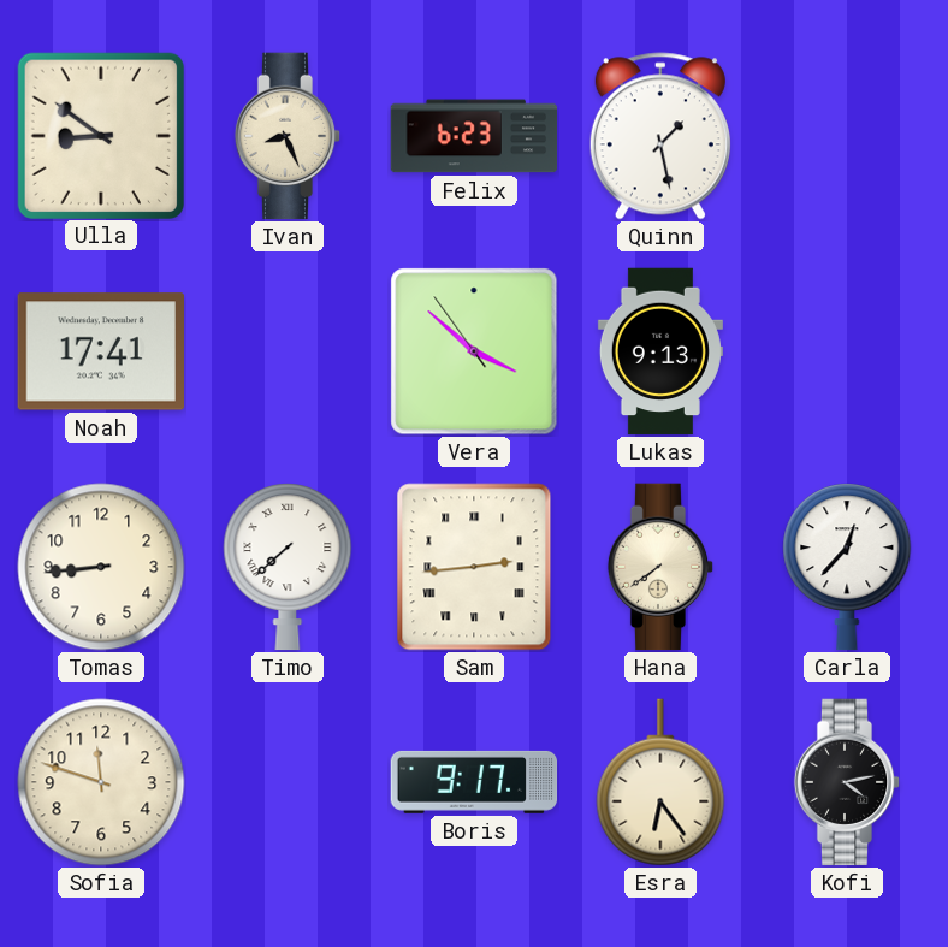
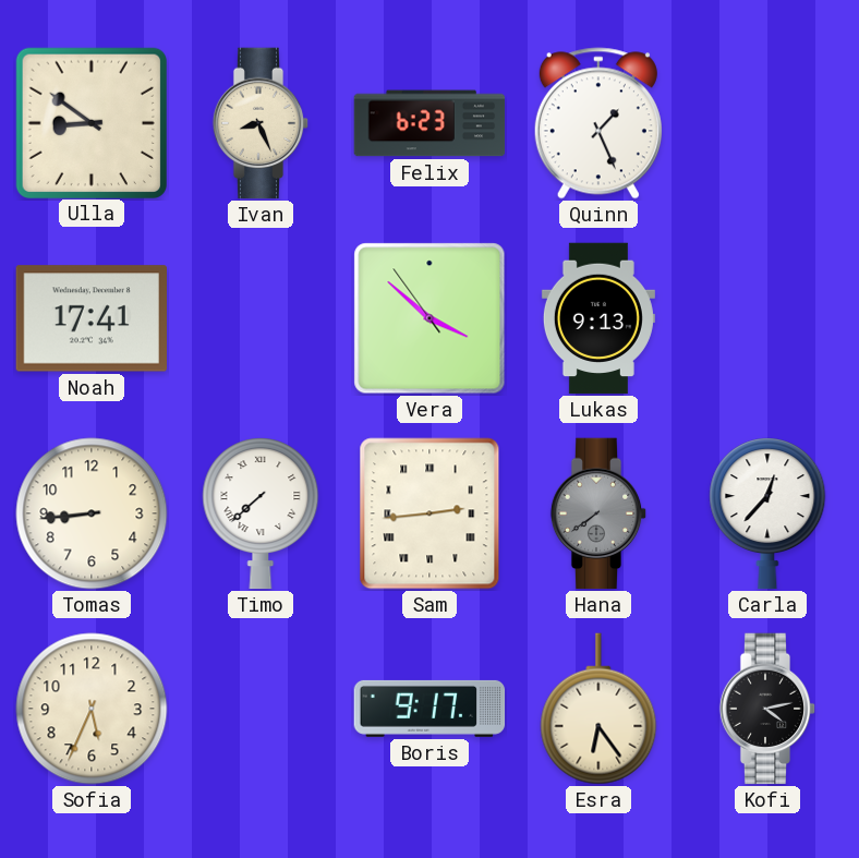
Quinn: 1:28 -> 1:26 (598, 123)
Hana dial: cream -> grey (598, 513)
Sofia: 11:48 -> 5:34 (92, 709)
